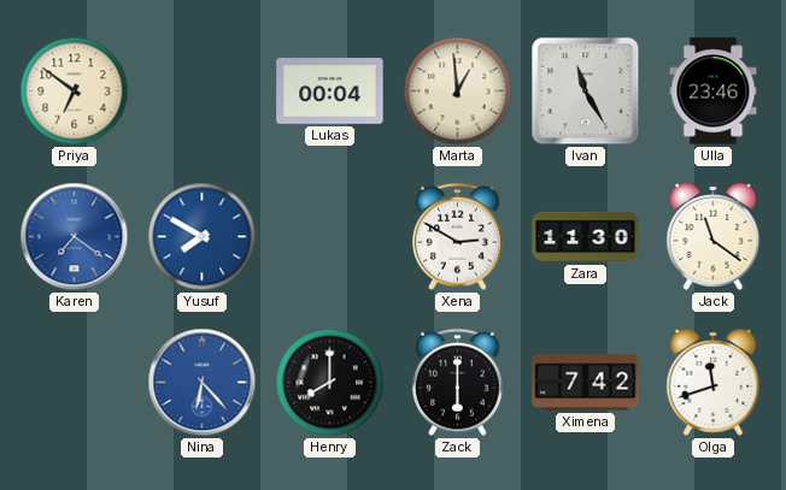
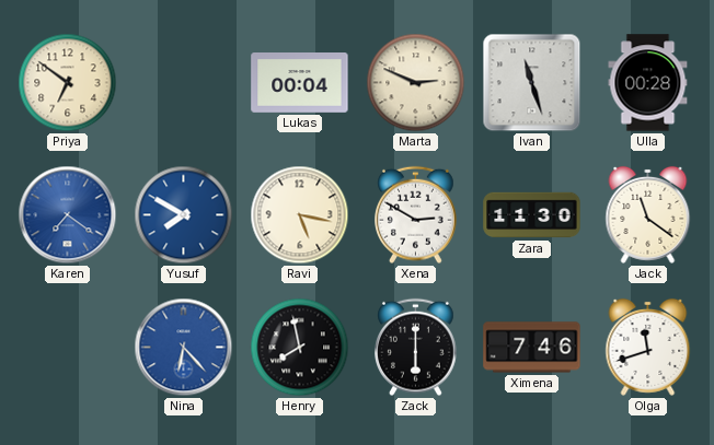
Marta: 12:59 -> 2:49 (416, 83)
Ivan: 11:25 -> 11:27 (532, 83)
Ulla: 23:46 -> 00:28 (648, 83)
Ravi: none -> 5:17 (300, 215)
Henry: 8:00 -> 7:58 (300, 348)
Ximena: 7:42 -> 7:46 (532, 348)
